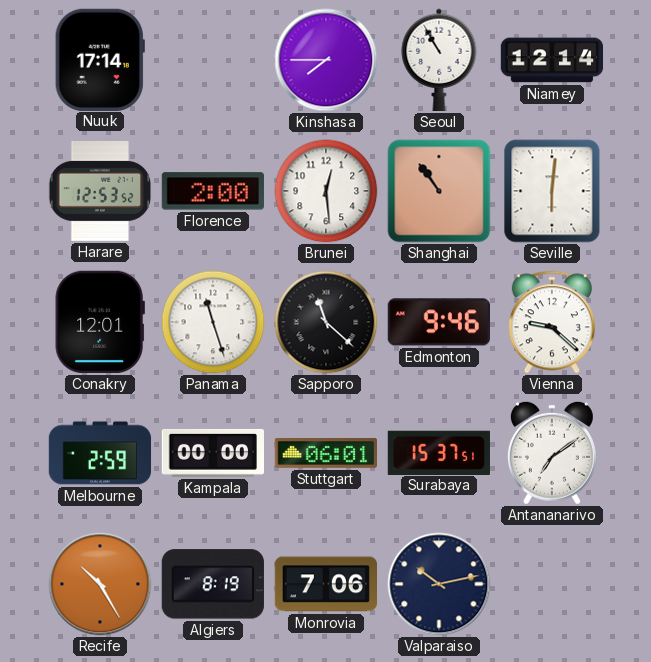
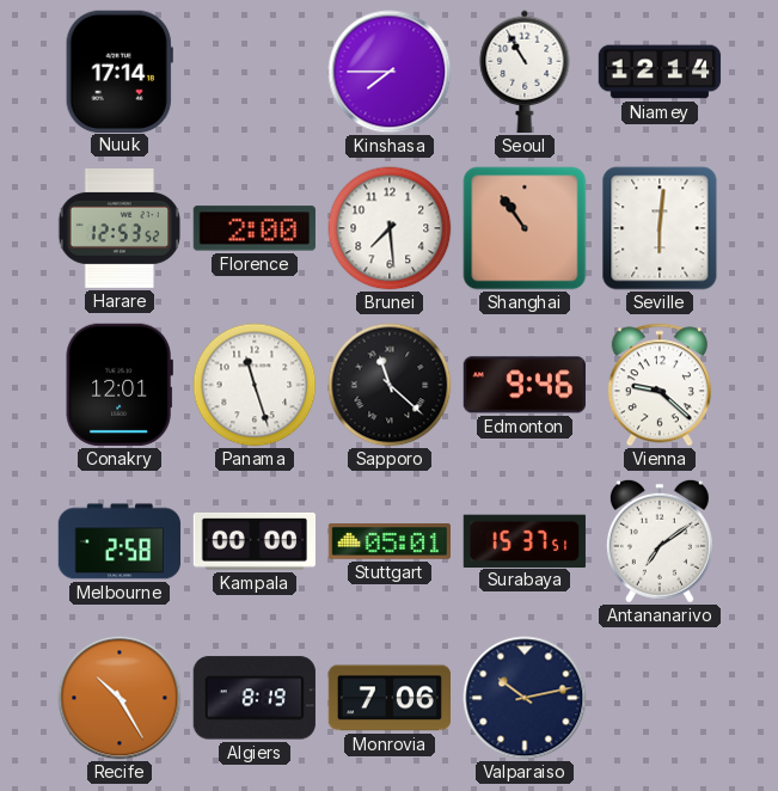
Brunei: 12:29 -> 7:29 (390, 228)
Melbourne: 2:59 -> 2:58 (120, 541)
Stuttgart: 06:01 -> 05:01 (388, 542)
